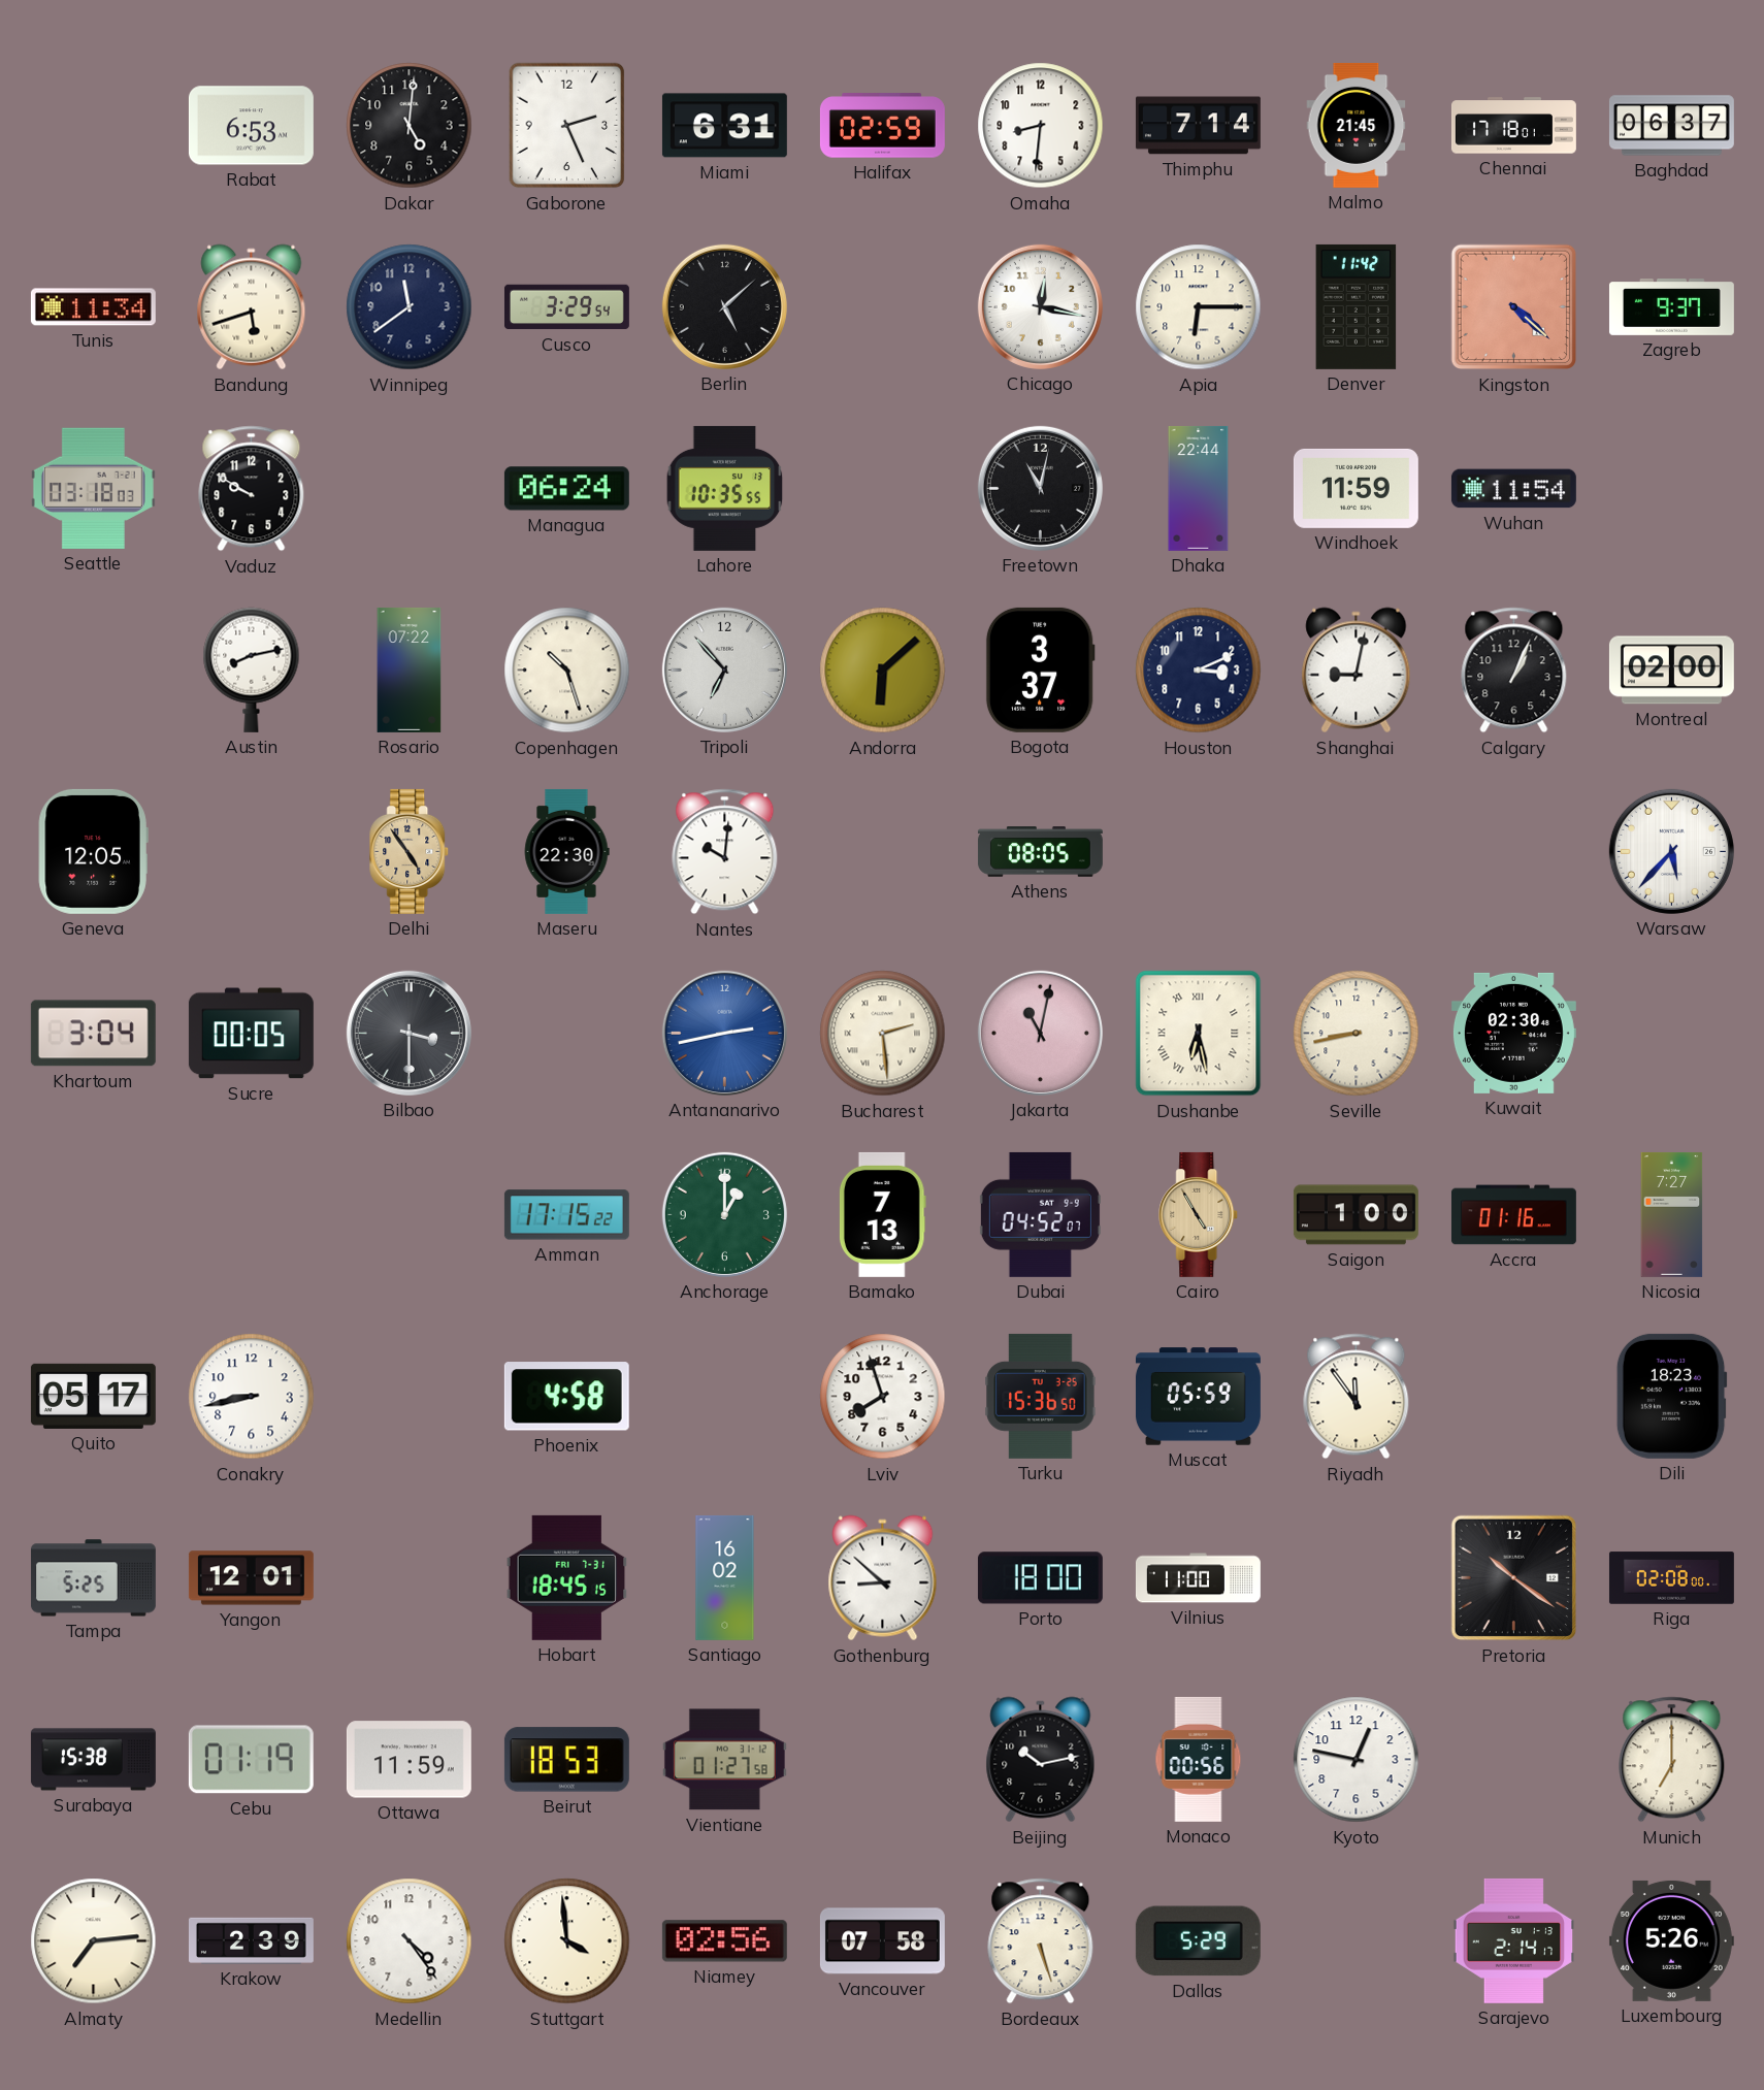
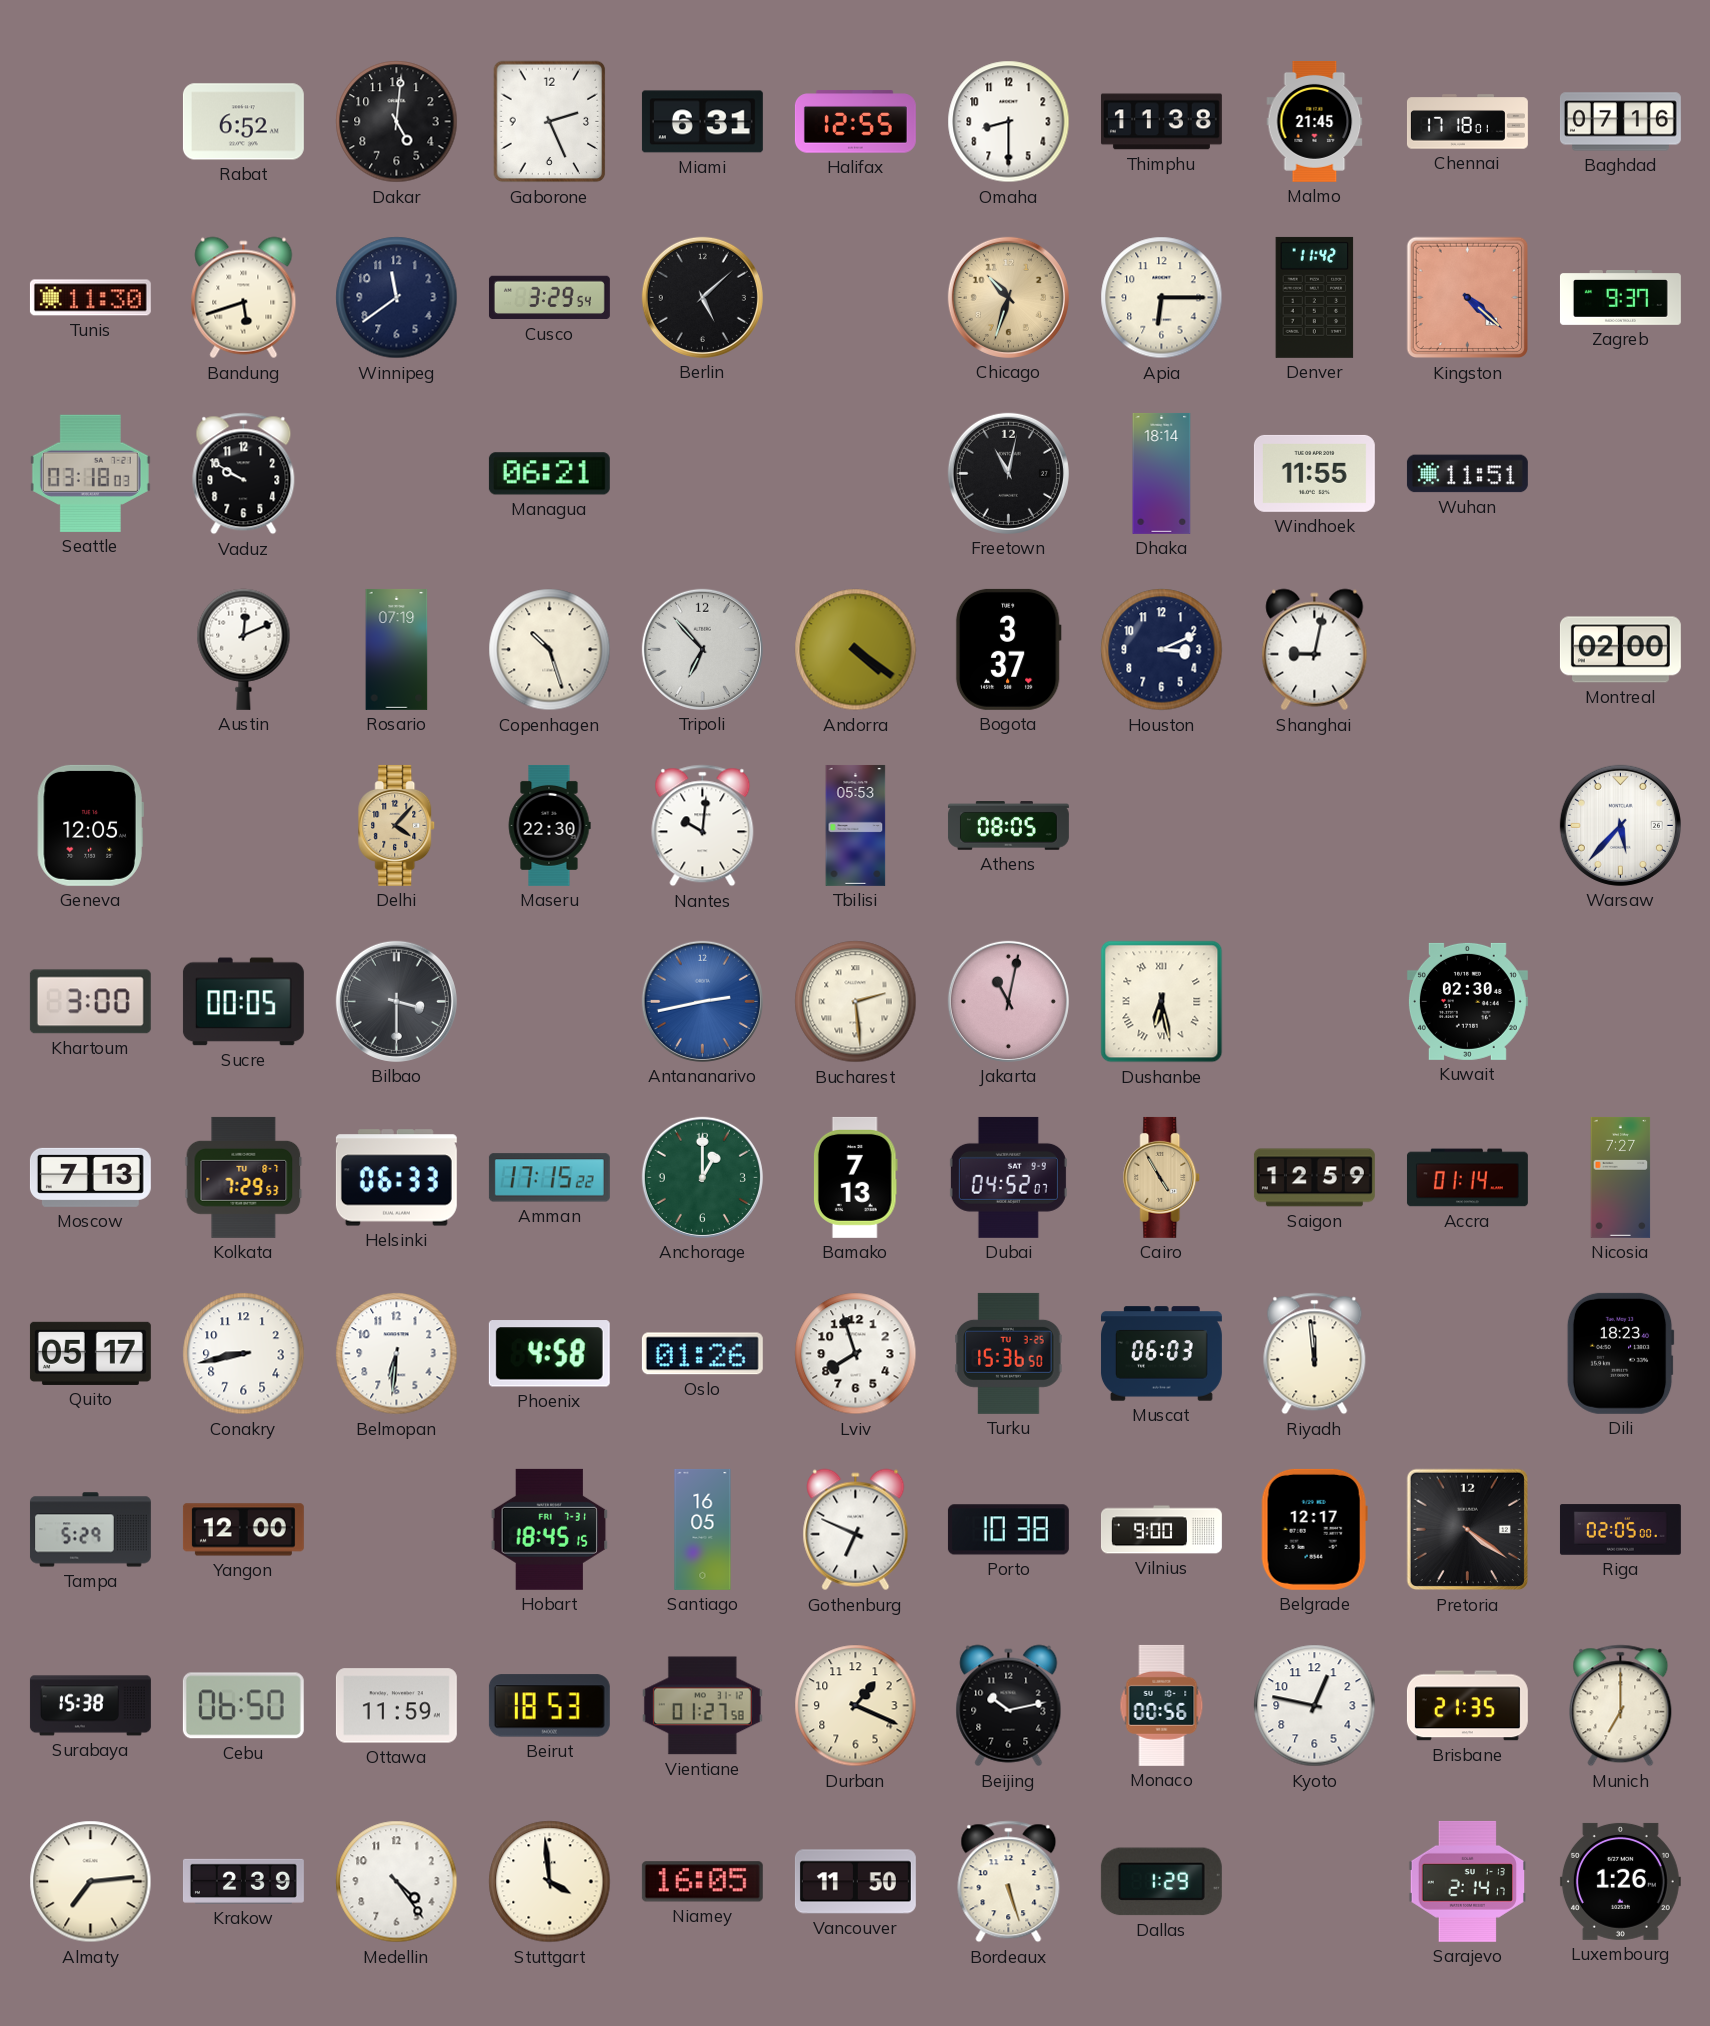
Rabat: 6:53 -> 6:52 (243, 122)
Halifax: 02:59 -> 12:55 (855, 122)
Omaha: 8:31 -> 8:30 (1009, 122)
Thimphu: 7:14 -> 11:38 (1161, 122)
Baghdad: 06:37 -> 07:16 (1620, 122)
Tunis: 11:34 -> 11:30 (90, 298)
Chicago: 12:17 -> 10:33 (1008, 297)
Chicago dial: white -> champagne (1008, 297)
Managua: 06:24 -> 06:21 (549, 474)
Lahore: 10:35 -> none (725, 488)
Dhaka: 22:44 -> 18:14 (1162, 473)
Windhoek: 11:59 -> 11:55 (1314, 473)
Wuhan: 11:54 -> 11:51 (1467, 474)
Austin: 8:13 -> 12:11 (244, 649)
Rosario: 07:22 -> 07:19 (397, 649)
Andorra: 6:08 -> 4:21 (856, 650)
Calgary: 1:04 -> none (1514, 671)
Delhi: 4:54 -> 4:07 (397, 825)
Tbilisi: none -> 05:53 (856, 825)
Khartoum: 3:04 -> 3:00 (90, 1002)
Seville: 8:43 -> none (1357, 1034)
Moscow: none -> 7:13 (90, 1177)
Kolkata: none -> 7:29 (244, 1177)
Helsinki: none -> 06:33 (396, 1178)
Saigon: 1:00 -> 12:59 (1314, 1178)
Accra: 01:16 -> 01:14 (1467, 1178)
Belmopan: none -> 6:31 (397, 1354)
Oslo: none -> 01:26 (702, 1354)
Muscat: 05:59 -> 06:03 (1161, 1354)
Riyadh: 11:54 -> 11:59 (1315, 1354)
Tampa: 5:25 -> 5:29 (90, 1530)
Yangon: 12:01 -> 12:00 (243, 1530)
Santiago: 16:02 -> 16:05 (703, 1529)
Gothenburg: 8:52 -> 6:49 (856, 1530)
Porto: 18:00 -> 10:38 (1008, 1530)
Vilnius: 11:00 -> 9:00 (1161, 1530)
Belgrade: none -> 12:17 (1314, 1529)
Pretoria: 10:21 -> 4:21 (1468, 1530)
Riga: 02:08 -> 02:05 (1620, 1530)
Cebu: 01:19 -> 06:50 (243, 1706)
Durban: none -> 1:19 (856, 1706)
Brisbane: none -> 21:35 (1467, 1706)
Niamey: 02:56 -> 16:05 (702, 1882)
Vancouver: 07:58 -> 11:50 (855, 1882)
Dallas: 5:29 -> 1:29 (1161, 1882)
Luxembourg: 5:26 -> 1:26 (1620, 1881)
